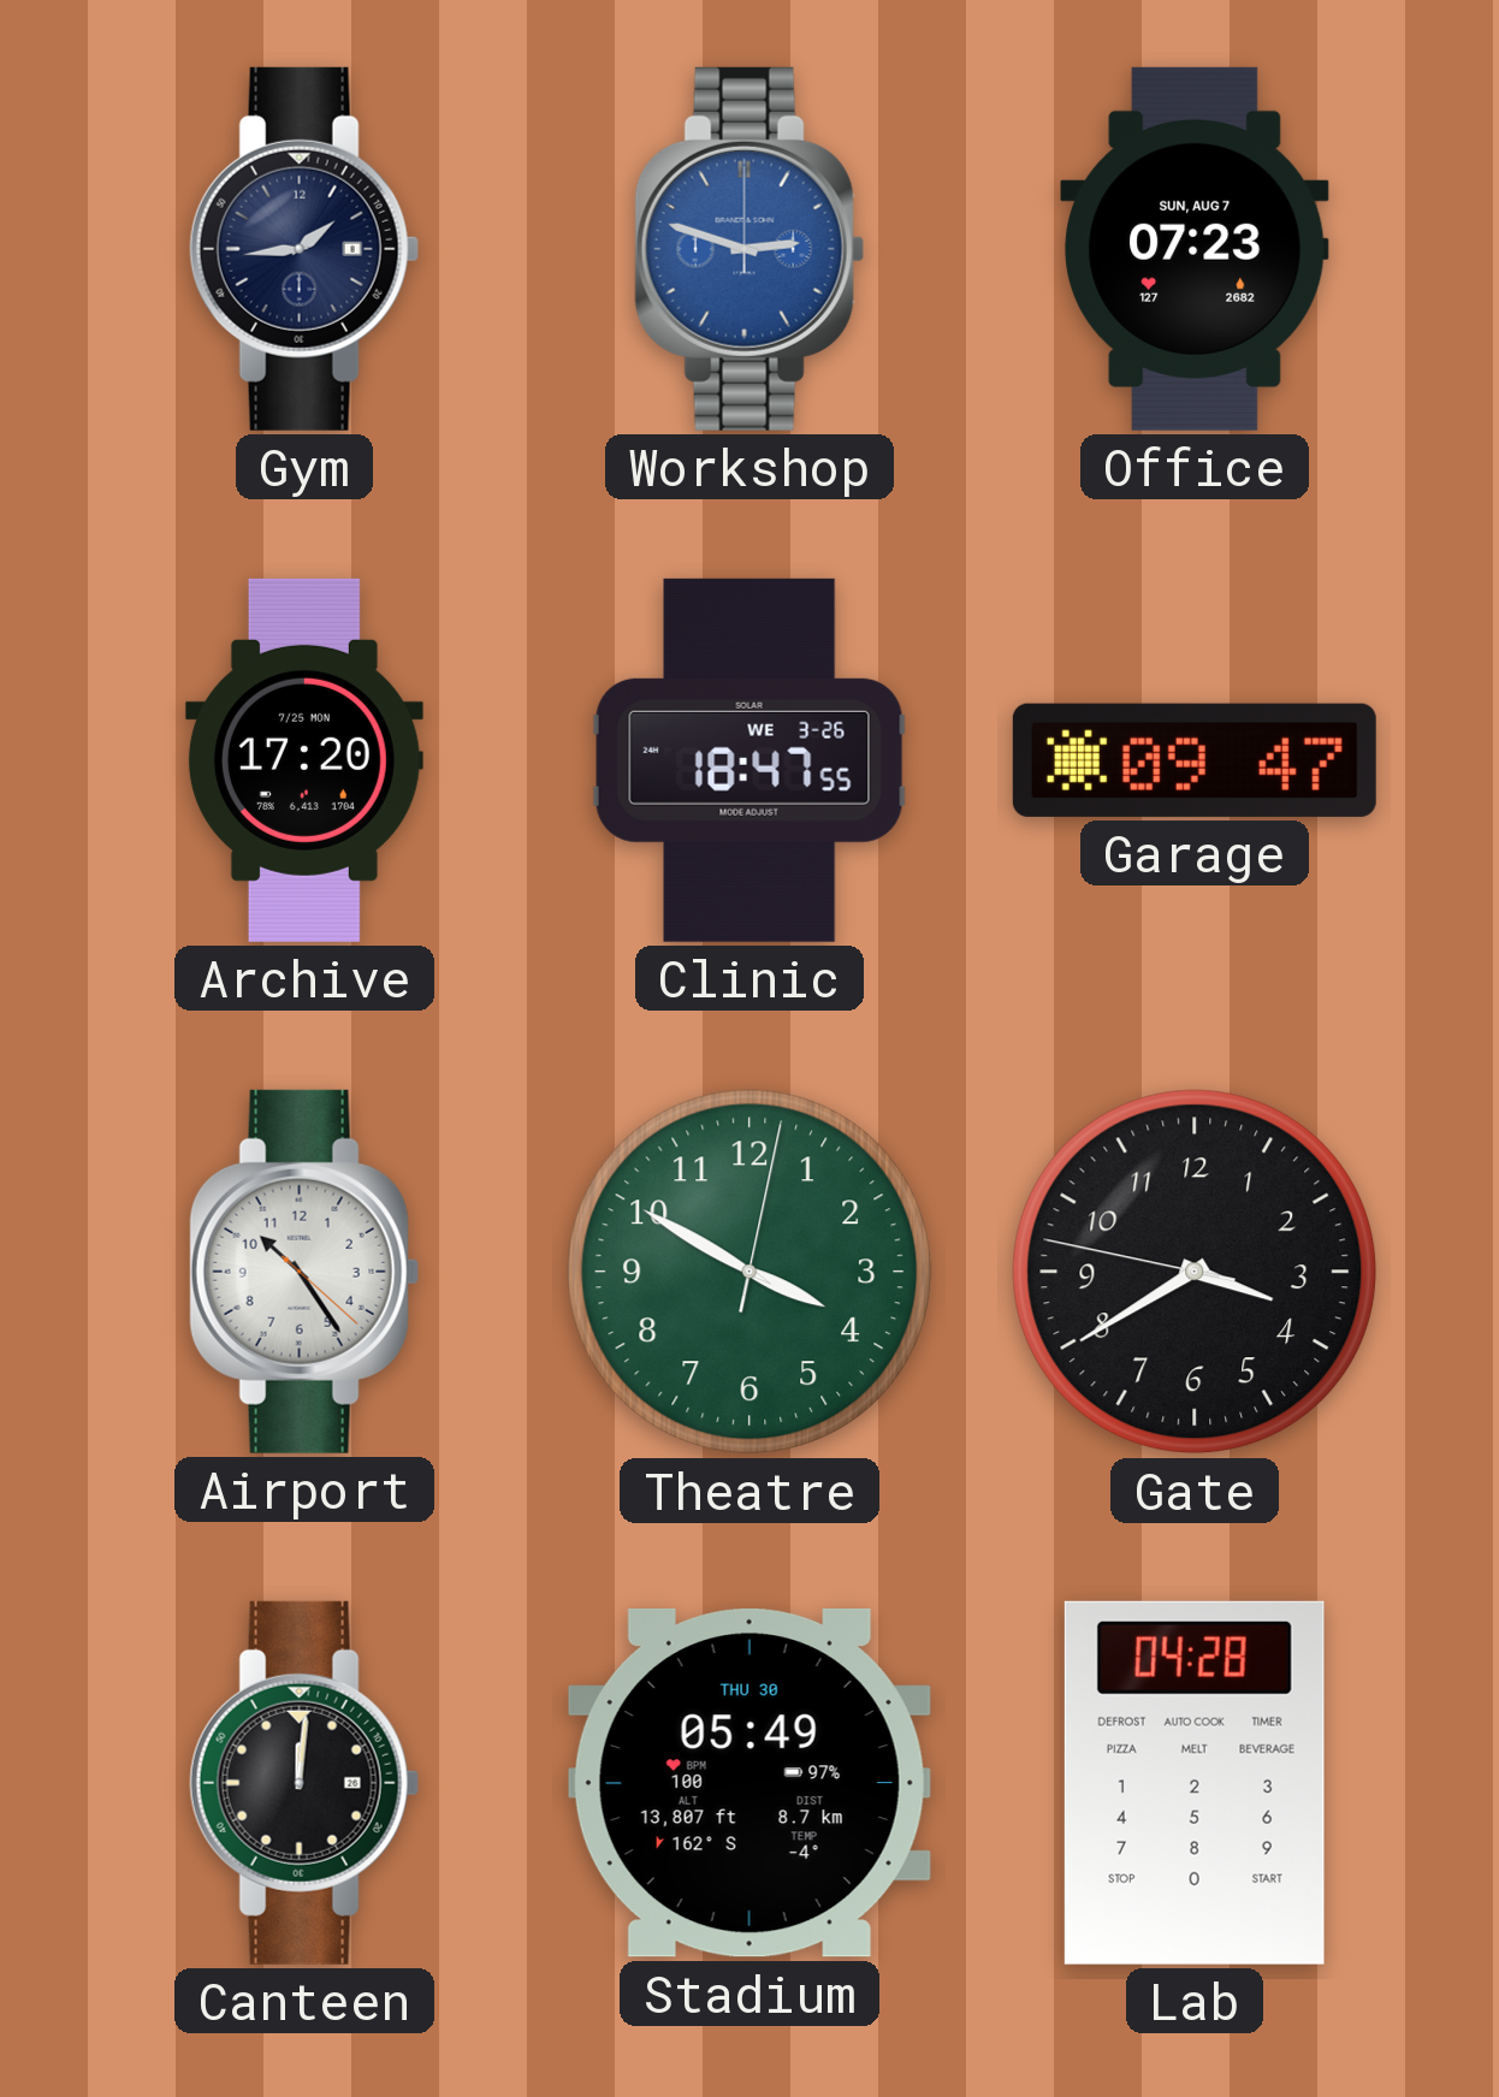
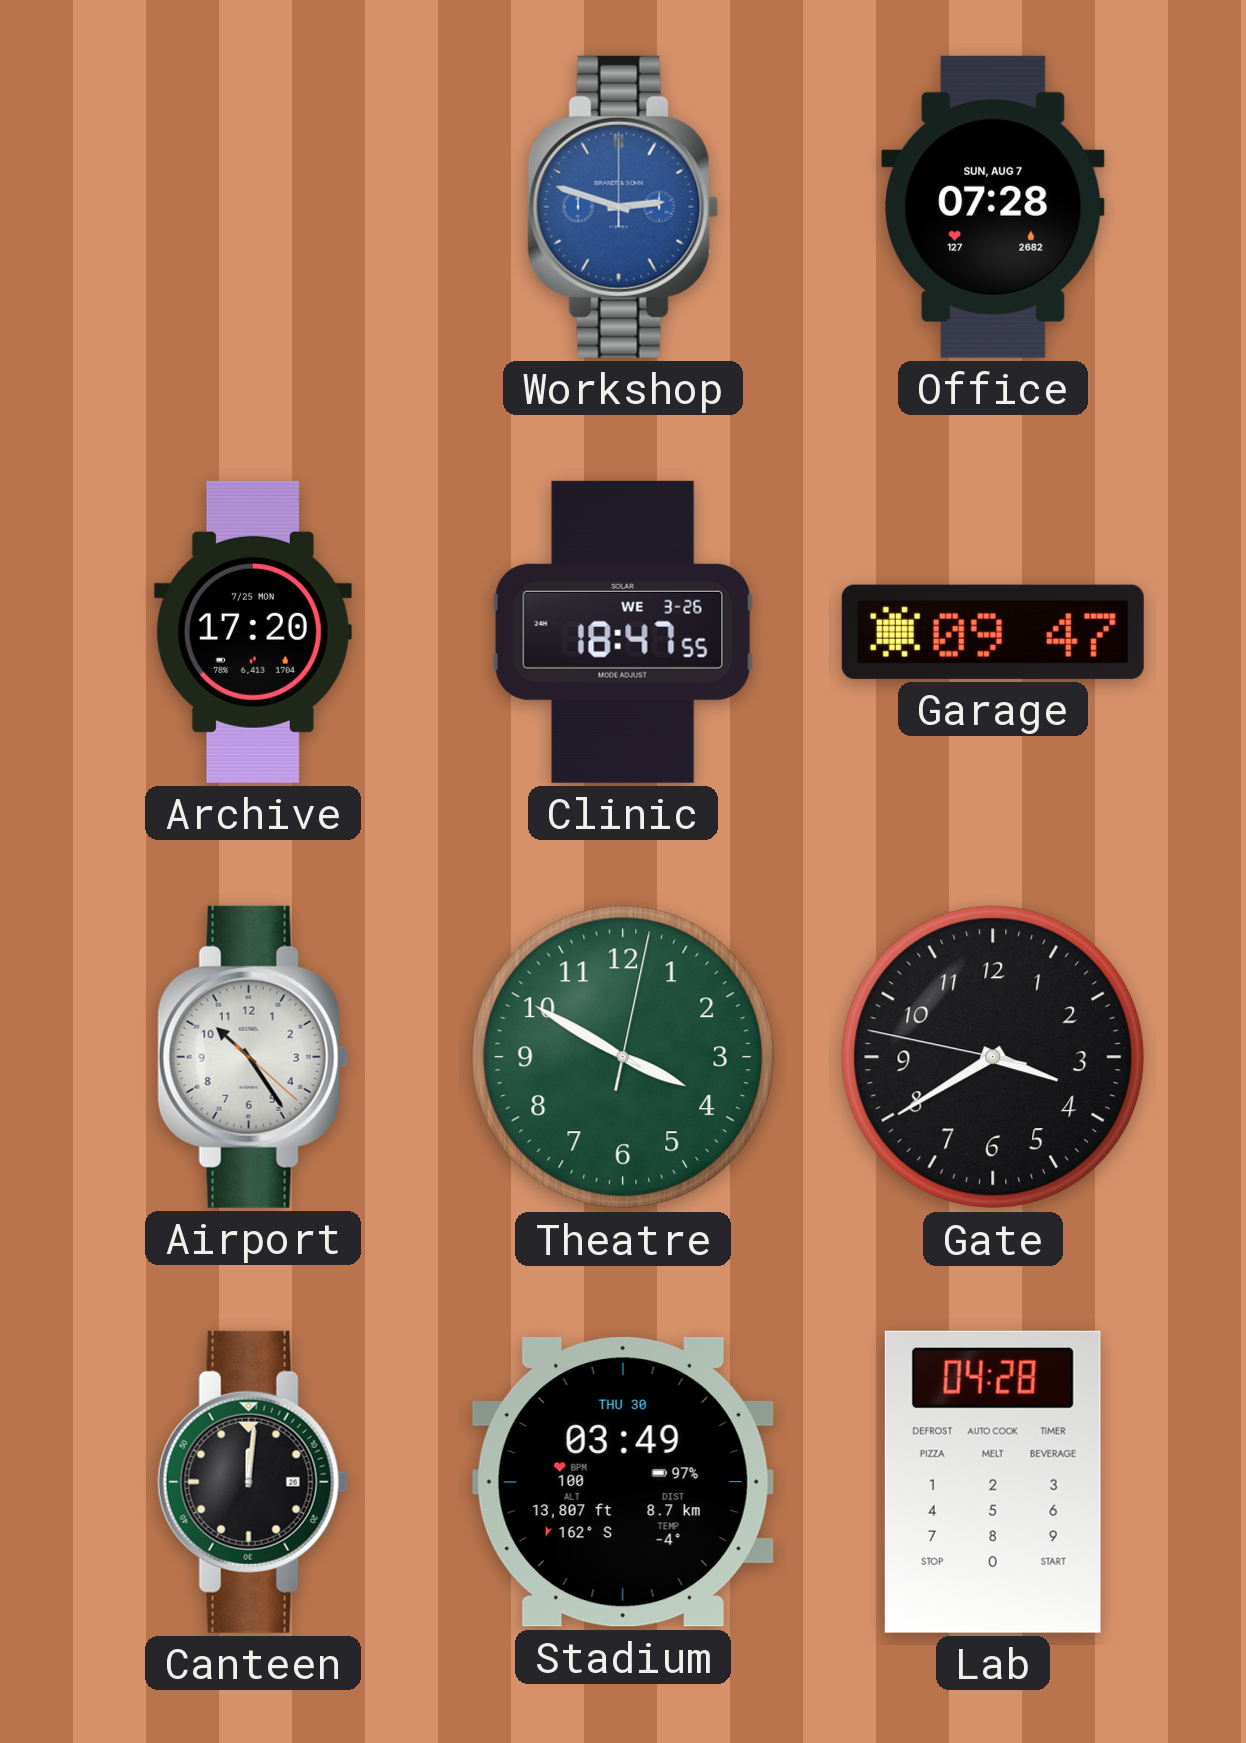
Gym: 1:44 -> none (304, 249)
Office: 07:23 -> 07:28 (993, 207)
Stadium: 05:49 -> 03:49 (623, 1482)
